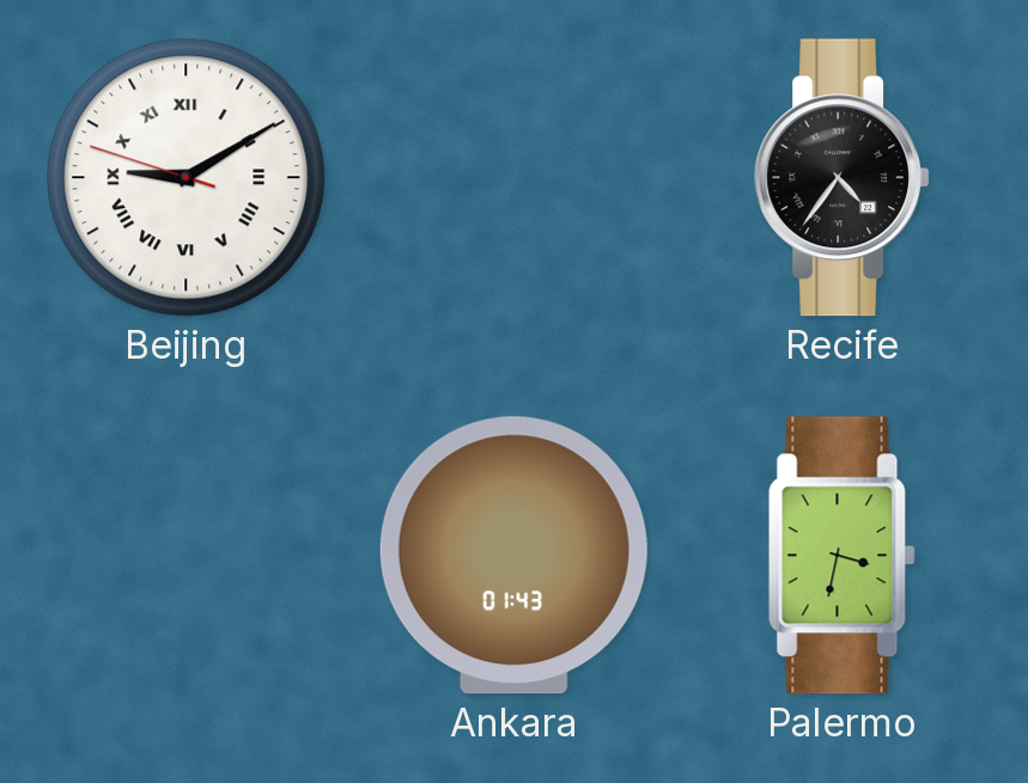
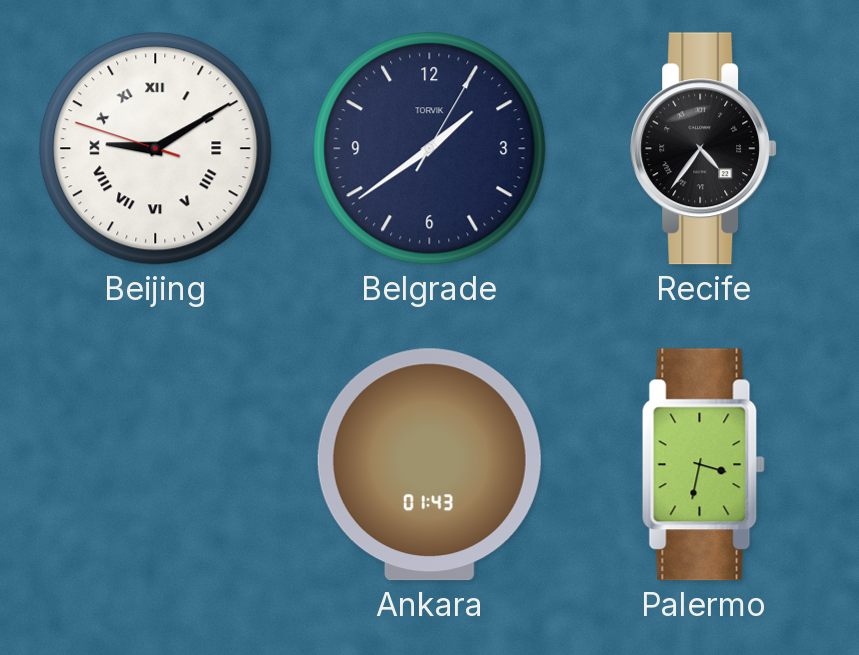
Belgrade: none -> 1:39 (430, 149)
